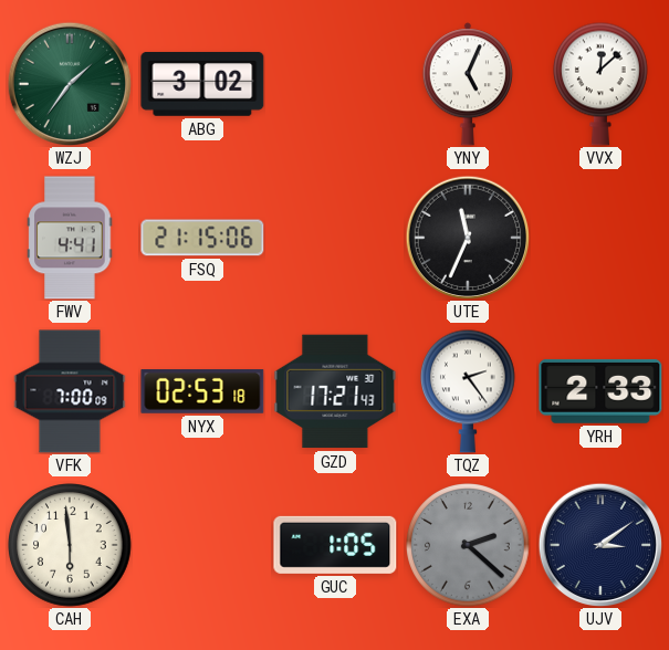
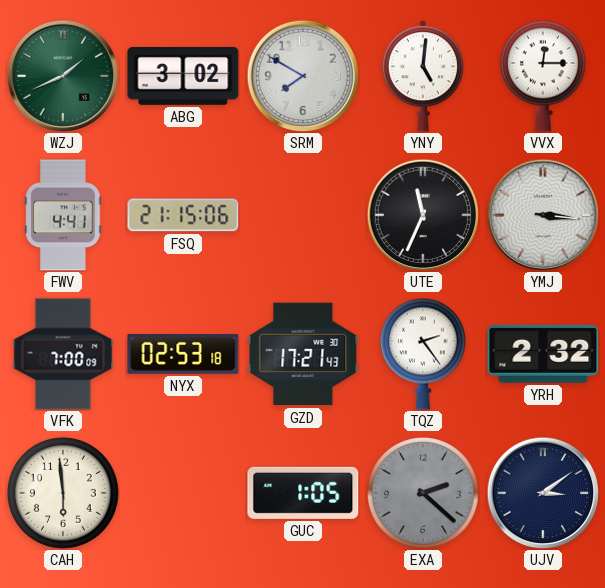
WZJ: 1:36 -> 1:41 (62, 75)
SRM: none -> 7:50 (302, 75)
YNY: 5:04 -> 5:01 (423, 76)
VVX: 12:08 -> 12:15 (543, 76)
YMJ: none -> 3:16 (542, 214)
YRH: 2:33 -> 2:32 (543, 354)
